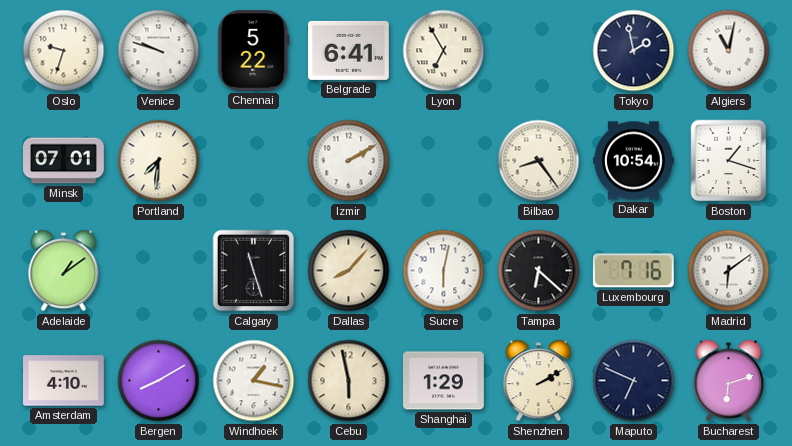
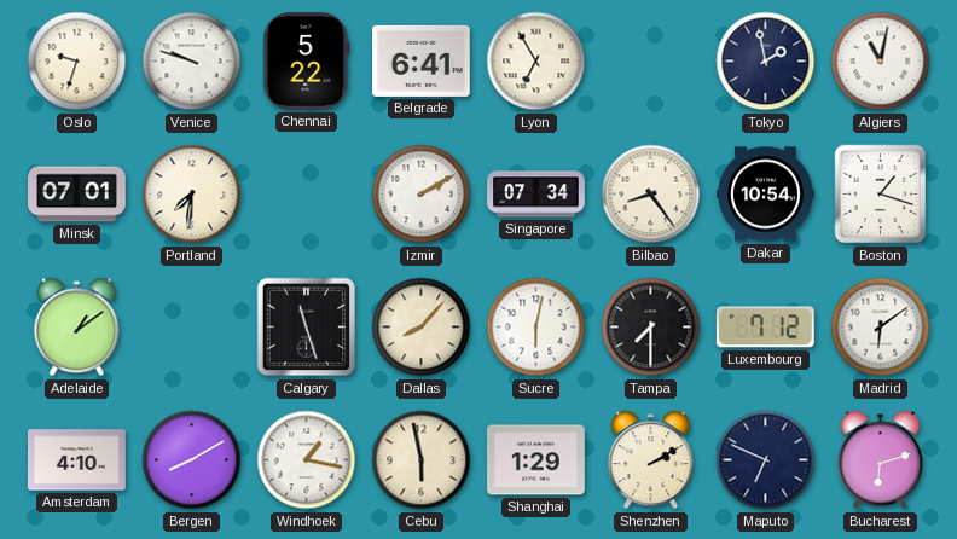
Singapore: none -> 07:34 (536, 195)
Tampa: 6:22 -> 7:30 (651, 328)
Luxembourg: 7:16 -> 7:12 (765, 328)
